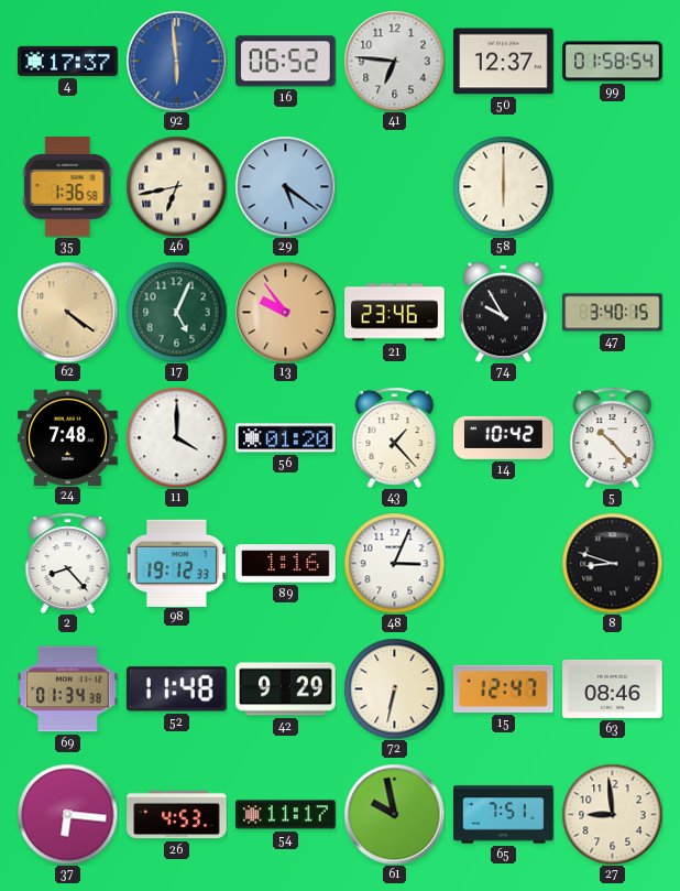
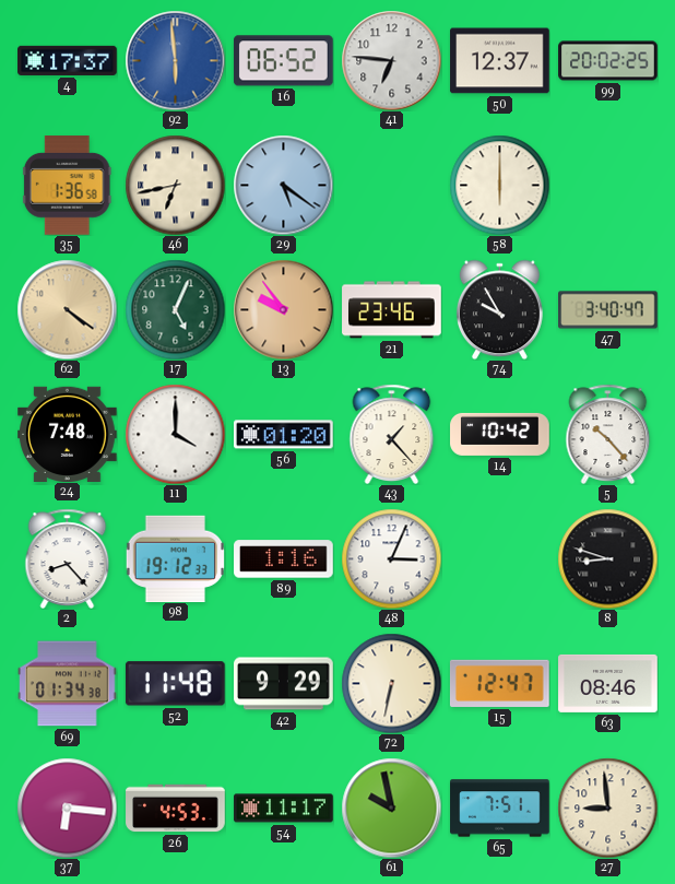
99: 01:58 -> 20:02 (608, 61)
47: 3:40:15 -> 3:40:47 (608, 310)
